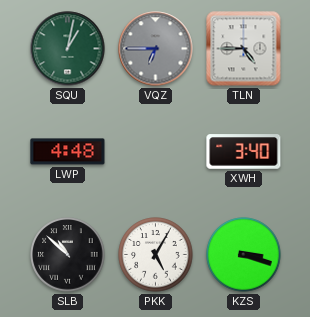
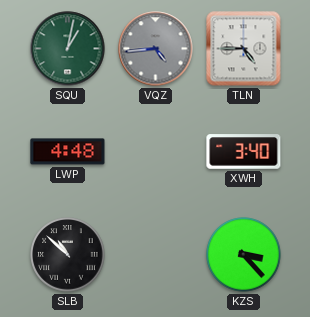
VQZ: 6:45 -> 4:44 (156, 49)
PKK: 5:05 -> none (156, 255)
KZS: 3:18 -> 3:23 (244, 255)
